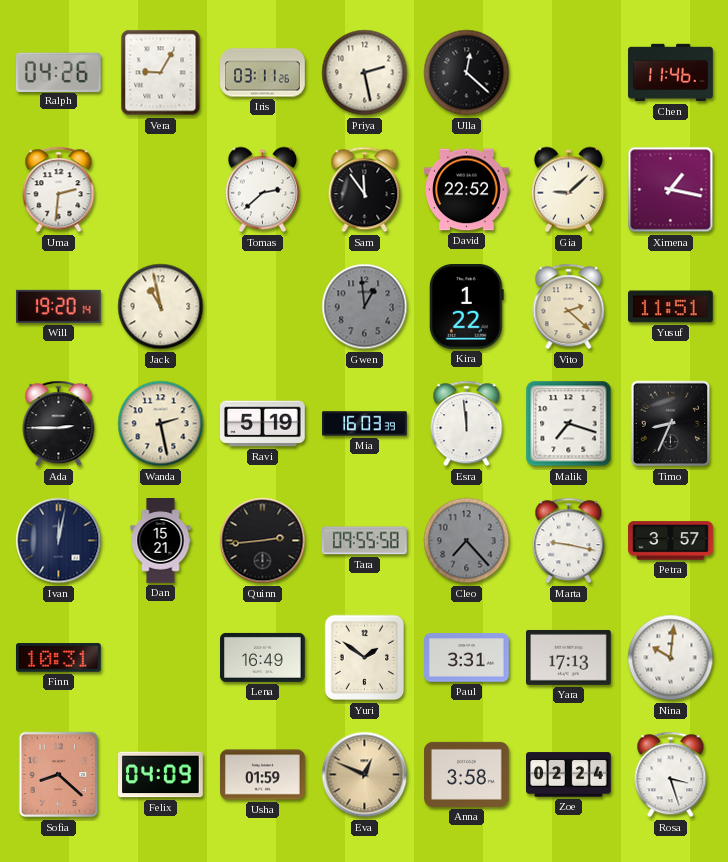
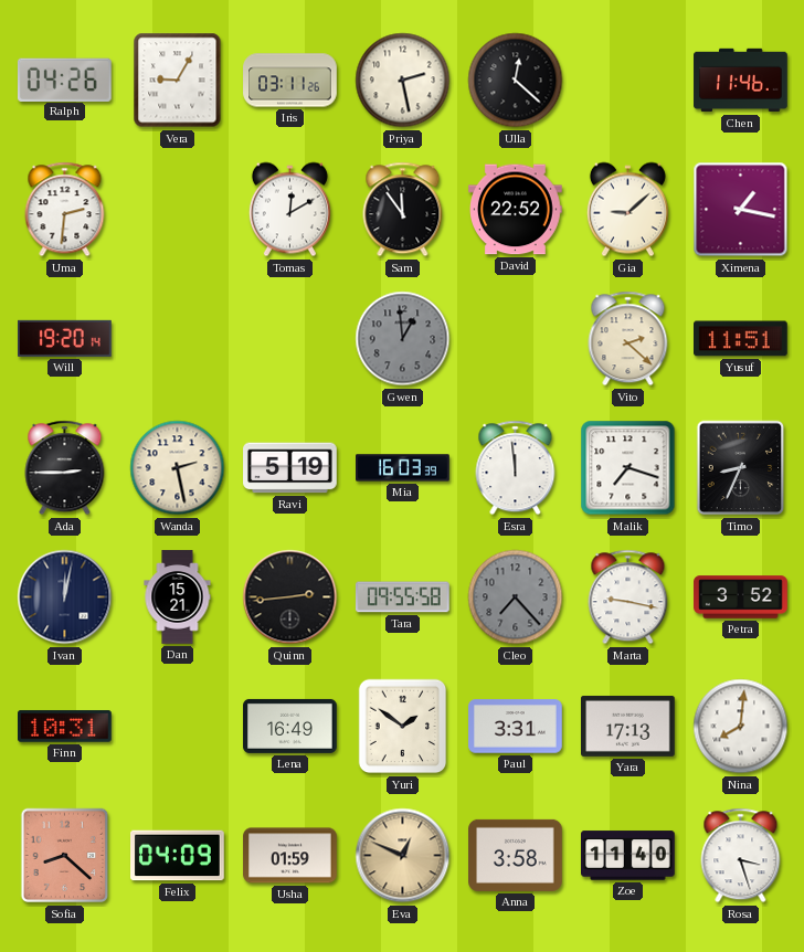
Tomas: 2:38 -> 12:10 (289, 210)
Jack: 10:58 -> none (161, 307)
Kira: 1:22 -> none (466, 307)
Petra: 3:57 -> 3:52 (741, 597)
Nina: 10:01 -> 8:01 (741, 727)
Zoe: 02:24 -> 11:40 (628, 856)
